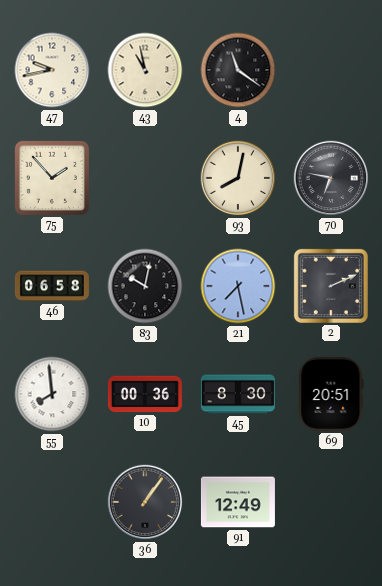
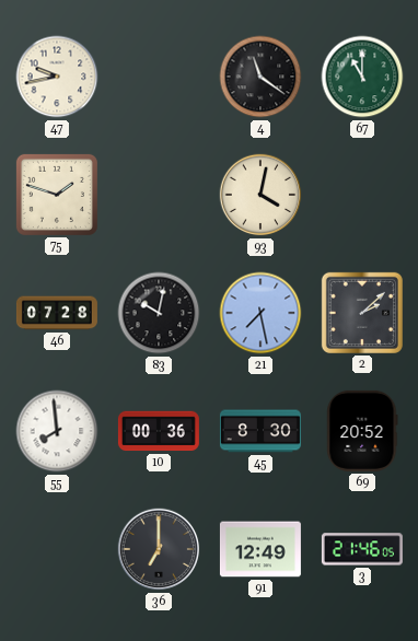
43: 10:58 -> none (145, 70)
67: none -> 11:00 (362, 77)
75: 1:53 -> 1:48 (57, 195)
93: 8:02 -> 4:02 (260, 195)
70: 6:47 -> none (331, 178)
46: 06:58 -> 07:28 (57, 313)
2: 2:11 -> 2:08 (362, 313)
69: 20:51 -> 20:52 (362, 431)
36: 1:06 -> 7:00 (159, 549)
3: none -> 21:46 (362, 549)
